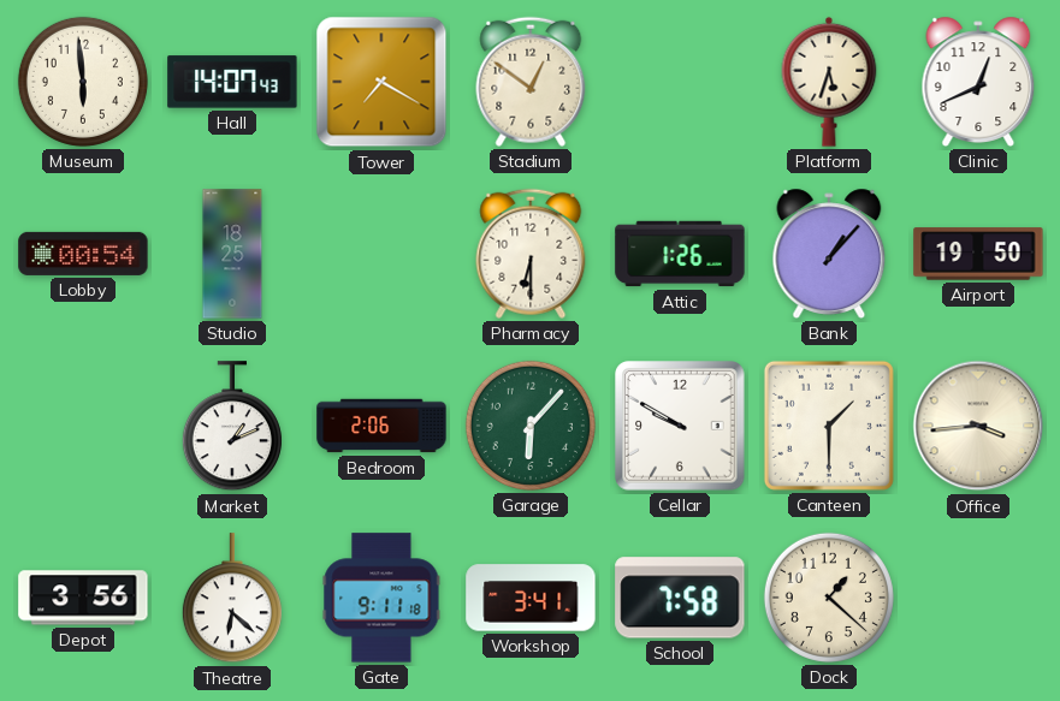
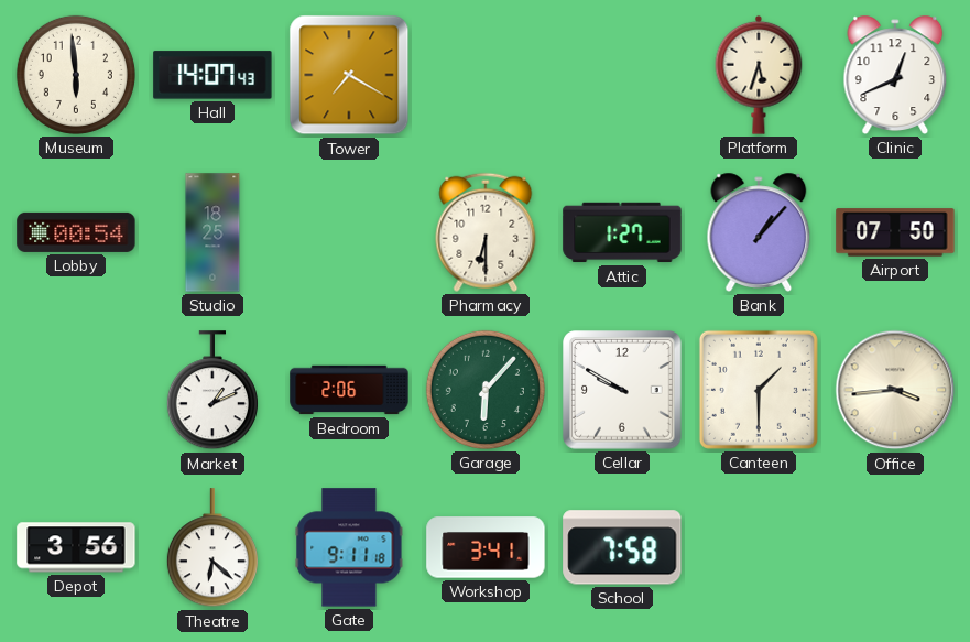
Stadium: 12:51 -> none (531, 82)
Attic: 1:26 -> 1:27 (622, 232)
Airport: 19:50 -> 07:50 (895, 232)
Dock: 1:22 -> none (829, 598)
